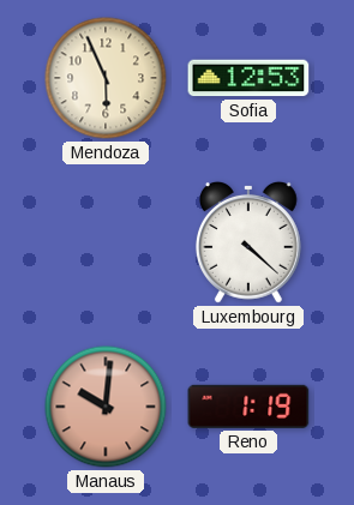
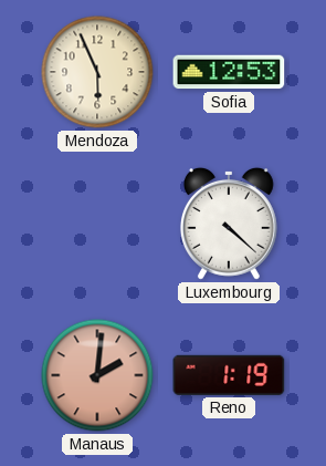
Manaus: 10:01 -> 2:01 (97, 375)
